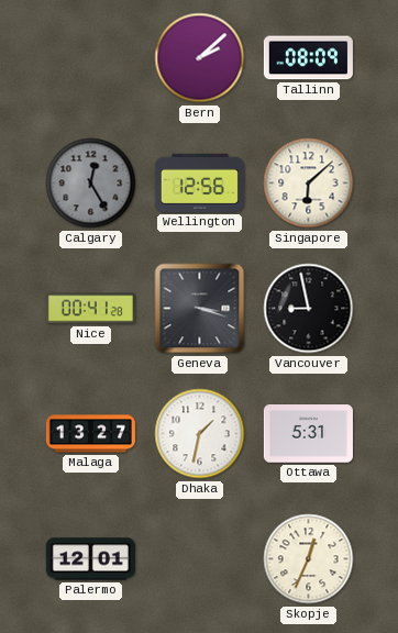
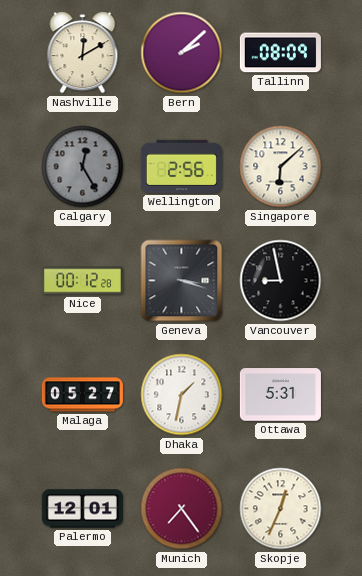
Nashville: none -> 12:10 (83, 53)
Wellington: 12:56 -> 2:56 (181, 166)
Nice: 00:41 -> 00:12 (82, 281)
Malaga: 13:27 -> 05:27 (82, 395)
Munich: none -> 7:24 (182, 509)
